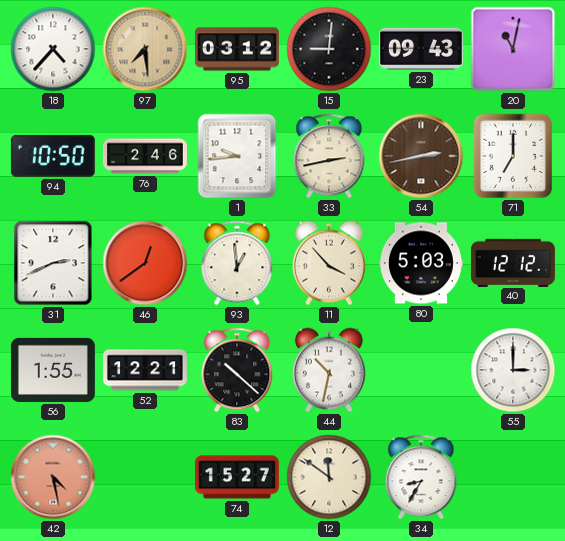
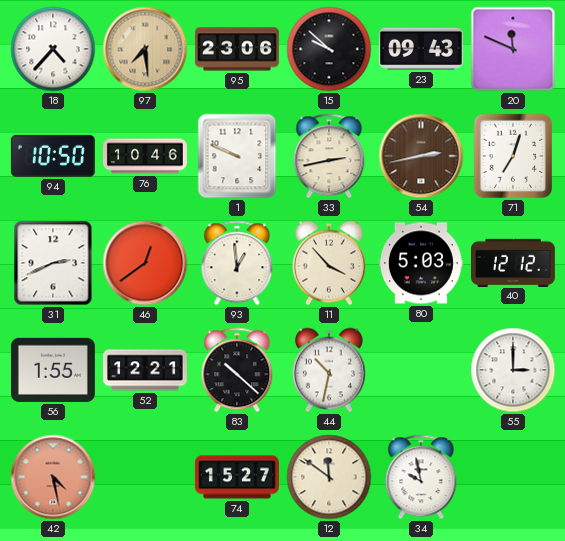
95: 03:12 -> 23:06 (237, 49)
15: 9:01 -> 9:52 (329, 49)
20: 11:02 -> 11:49 (513, 49)
76: 2:46 -> 10:46 (145, 156)
1: 9:44 -> 9:49 (237, 156)
71: 7:00 -> 7:03 (513, 156)
34: 8:35 -> 9:58 (421, 477)
